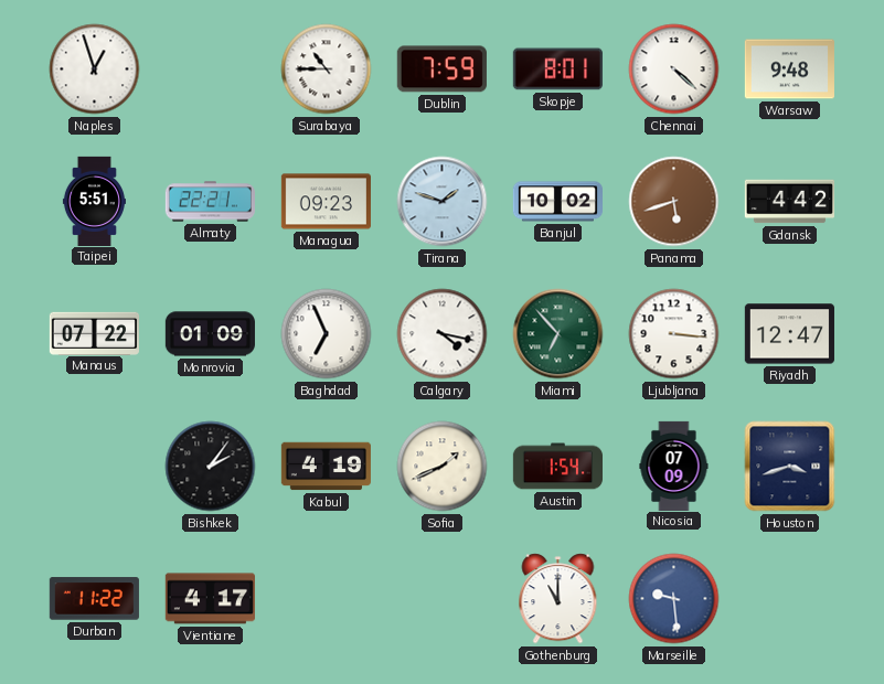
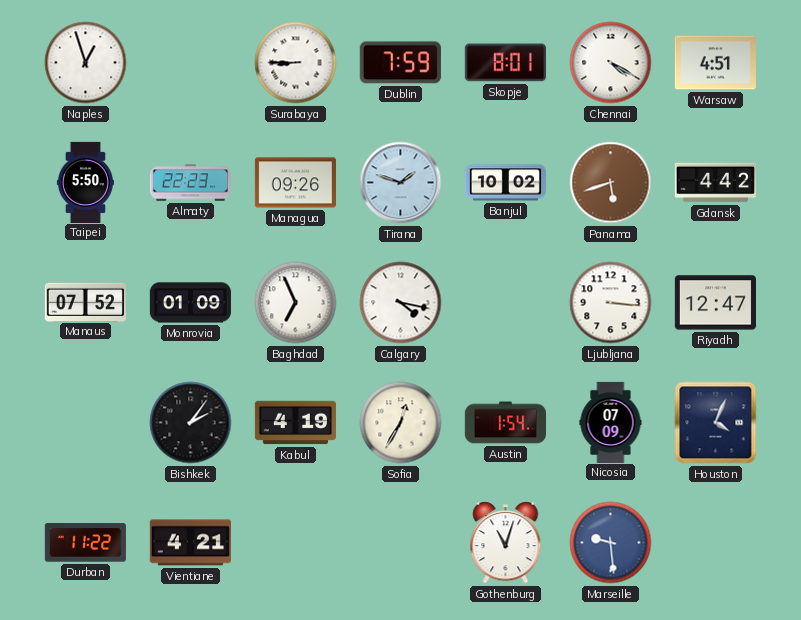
Surabaya: 10:45 -> 8:45 (296, 63)
Chennai: 4:22 -> 4:20 (611, 63)
Warsaw: 9:48 -> 4:51 (715, 63)
Taipei: 5:51 -> 5:50 (85, 182)
Almaty: 22:21 -> 22:23 (190, 183)
Managua: 09:23 -> 09:26 (295, 183)
Manaus: 07:22 -> 07:52 (85, 302)
Miami: 6:53 -> none (558, 334)
Sofia: 1:41 -> 12:35 (401, 423)
Houston: 3:42 -> 4:04 (716, 423)
Vientiane: 4:17 -> 4:21 (190, 543)
Gothenburg: 11:00 -> 11:03 (506, 543)
